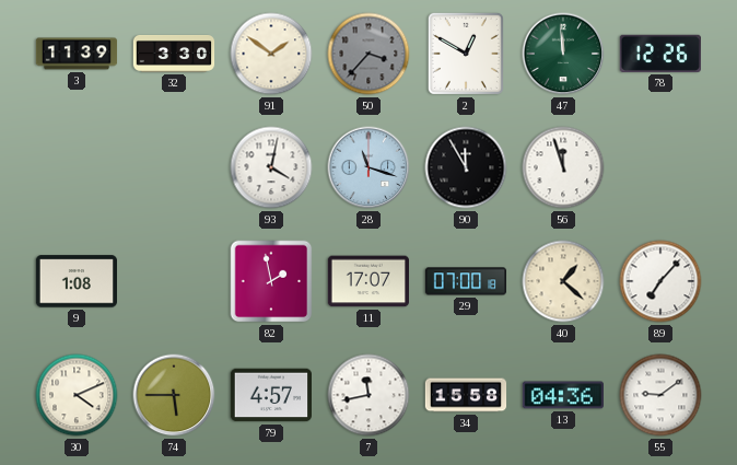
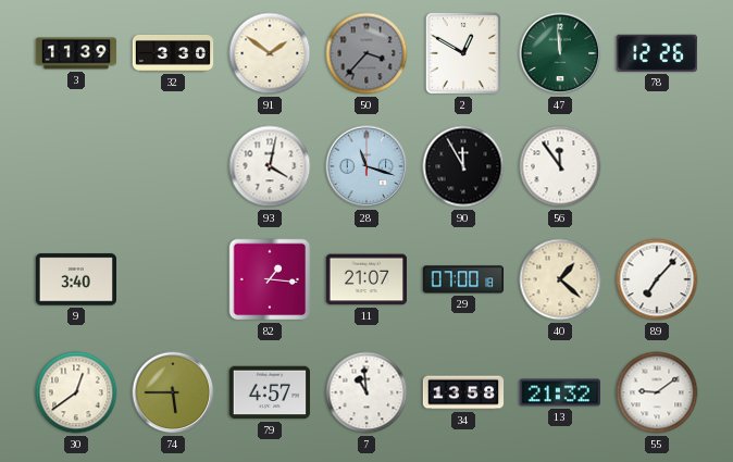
56: 11:57 -> 11:54 (560, 166)
9: 1:08 -> 3:40 (75, 279)
82: 1:58 -> 1:16 (270, 279)
11: 17:07 -> 21:07 (365, 279)
30: 4:11 -> 12:39 (76, 392)
7: 11:43 -> 10:59 (366, 392)
34: 15:58 -> 13:58 (463, 392)
13: 04:36 -> 21:32 (559, 392)
